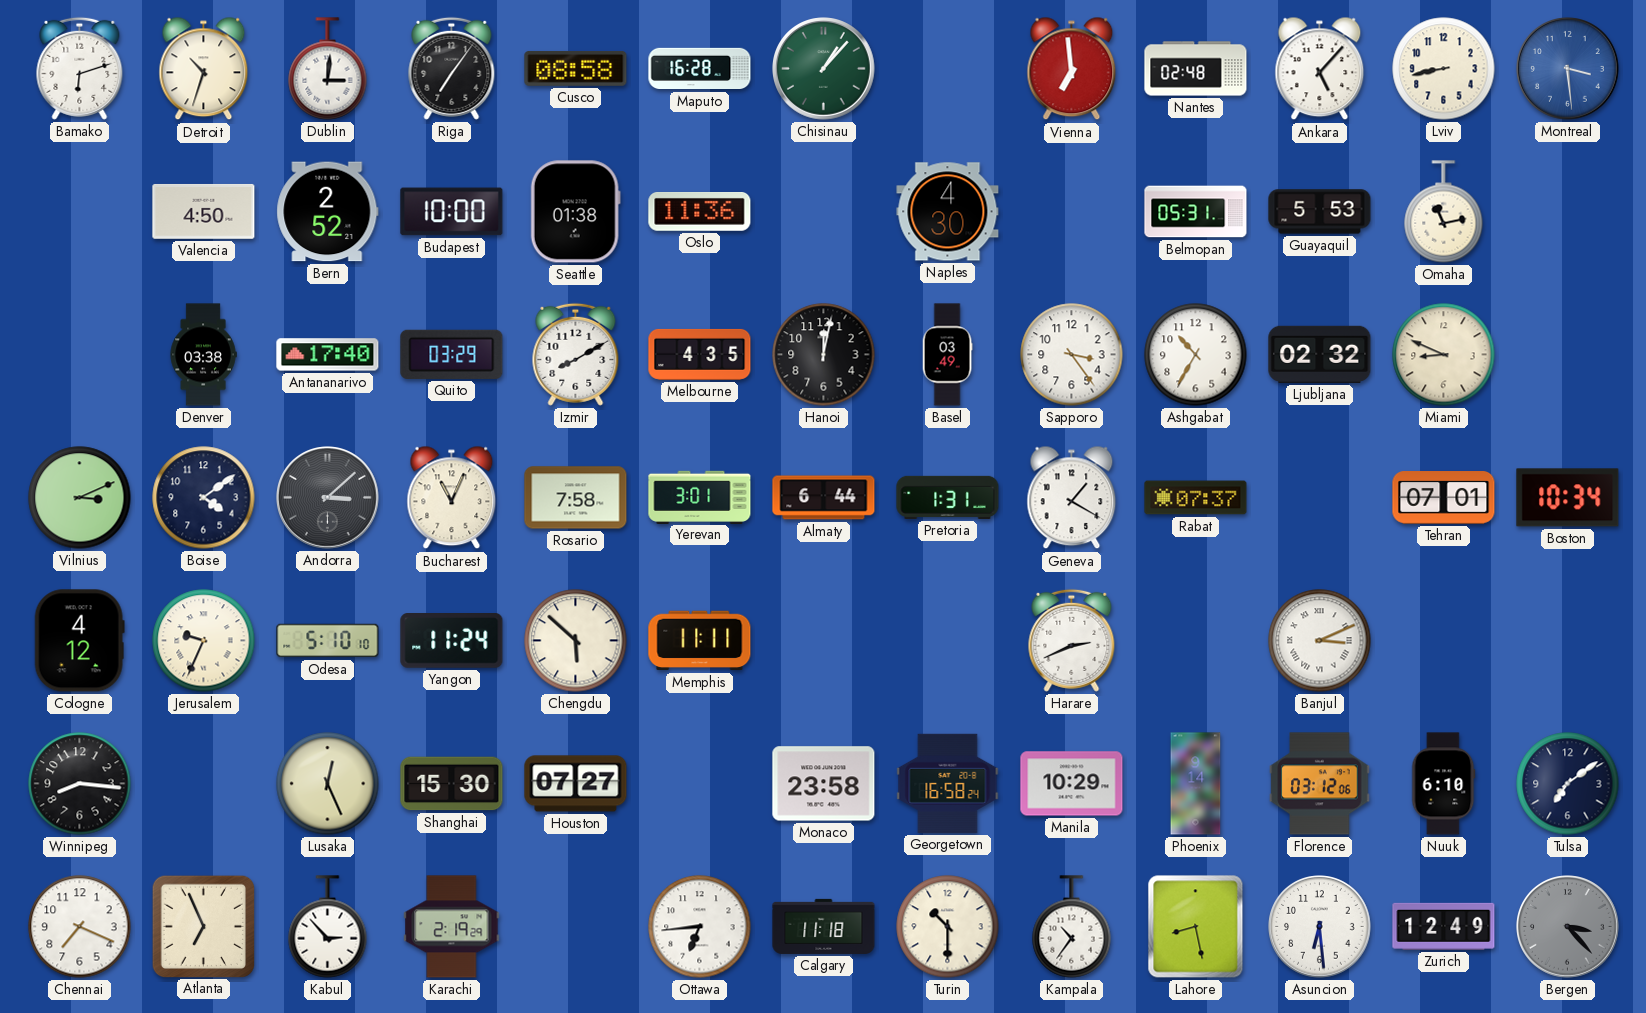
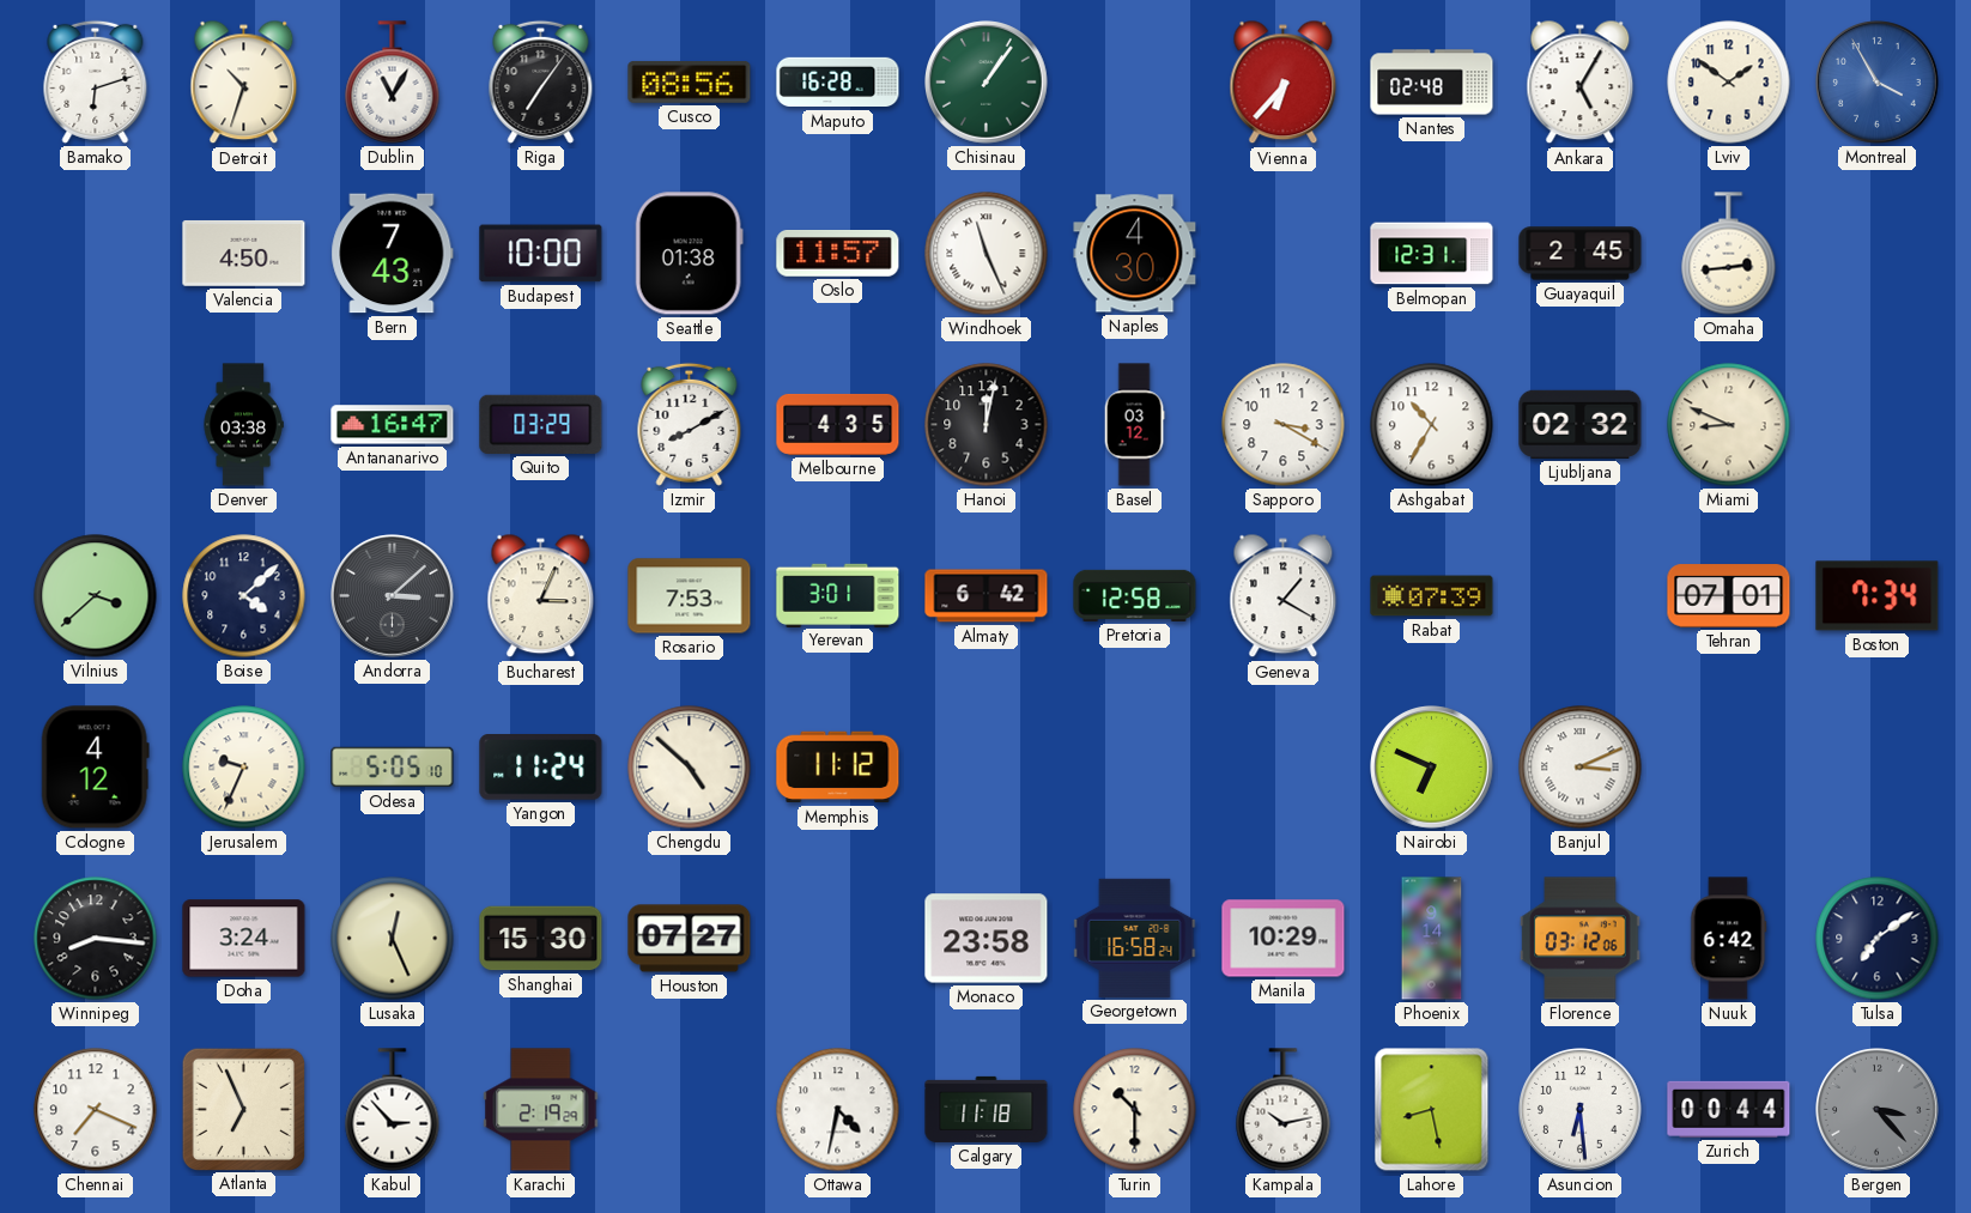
Dublin: 3:01 -> 11:05 (393, 83)
Cusco: 08:58 -> 08:56 (690, 81)
Chisinau: 1:07 -> 1:06 (987, 83)
Vienna: 6:59 -> 6:37 (1284, 83)
Ankara: 5:07 -> 5:05 (1581, 83)
Lviv: 8:43 -> 1:51 (1729, 83)
Montreal: 3:29 -> 3:55 (1878, 83)
Bern: 2:52 -> 7:43 (393, 254)
Oslo: 11:36 -> 11:57 (838, 254)
Windhoek: none -> 11:26 (987, 254)
Belmopan: 05:31 -> 12:31 (1432, 254)
Guayaquil: 5:53 -> 2:45 (1581, 254)
Omaha: 11:13 -> 2:44 (1729, 254)
Antananarivo: 17:40 -> 16:47 (393, 425)
Basel: 03:49 -> 03:12 (1134, 425)
Sapporo: 3:24 -> 3:20 (1284, 425)
Vilnius: 3:11 -> 3:38 (96, 596)
Boise: 4:09 -> 4:08 (244, 596)
Bucharest: 11:04 -> 3:04 (541, 596)
Rosario: 7:58 -> 7:53 (690, 596)
Almaty: 6:44 -> 6:42 (987, 596)
Pretoria: 1:31 -> 12:58 (1135, 595)
Rabat: 07:37 -> 07:39 (1432, 596)
Boston: 10:34 -> 7:34 (1878, 596)
Odesa: 5:10 -> 5:05 (393, 768)
Chengdu: 5:52 -> 4:52 (690, 768)
Memphis: 11:11 -> 11:12 (838, 768)
Harare: 2:41 -> none (1072, 640)
Nairobi: none -> 6:49 (1432, 768)
Doha: none -> 3:24 (244, 939)
Nuuk: 6:10 -> 6:42 (1729, 939)
Ottawa: 6:44 -> 4:32 (838, 1110)
Kampala: 10:36 -> 10:13 (1284, 1110)
Zurich: 12:49 -> 00:44 (1729, 1109)
